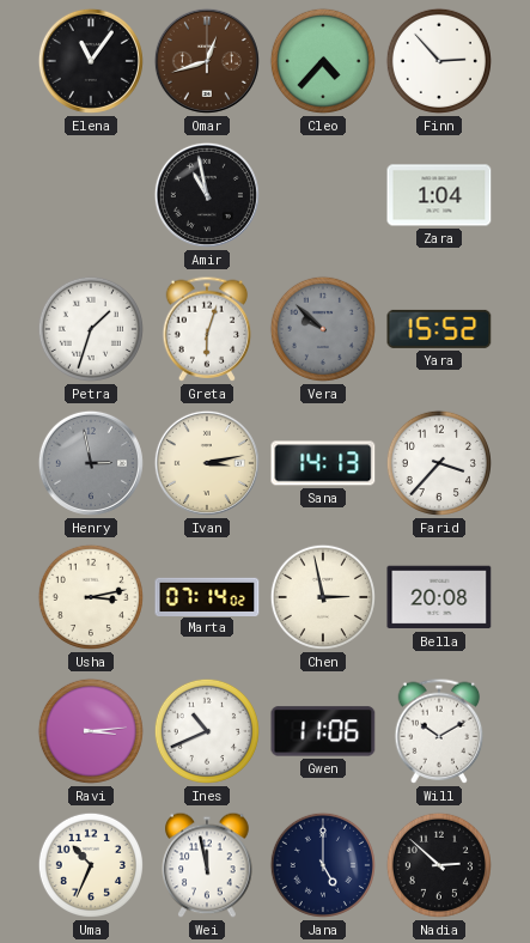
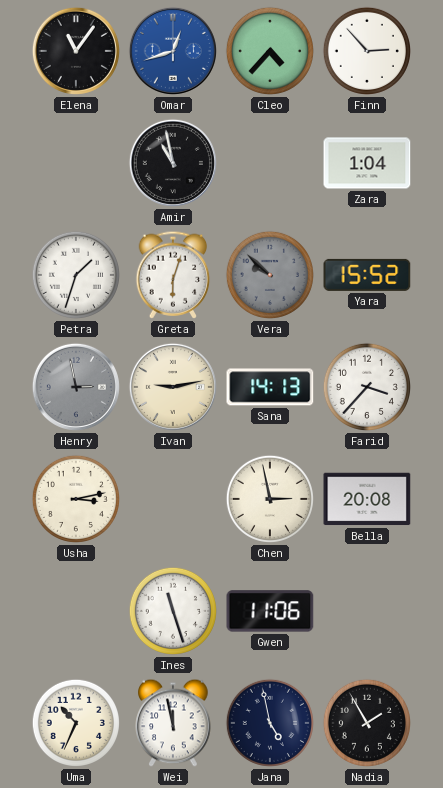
Omar dial: brown -> blue (173, 51)
Ivan: 3:13 -> 9:13 (173, 387)
Marta: 07:14 -> none (207, 596)
Ravi: 3:14 -> none (91, 731)
Ines: 10:41 -> 11:27 (173, 611)
Will: 10:10 -> none (439, 731)
Jana: 5:00 -> 4:58 (270, 723)
Nadia: 2:52 -> 1:55 (367, 723)
